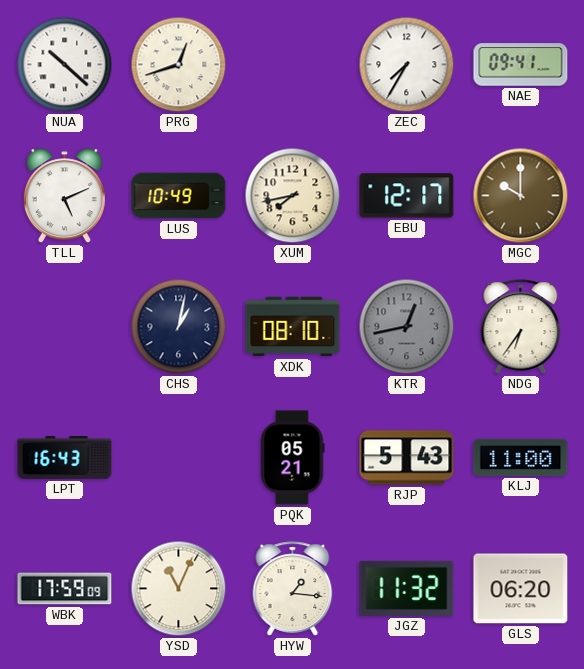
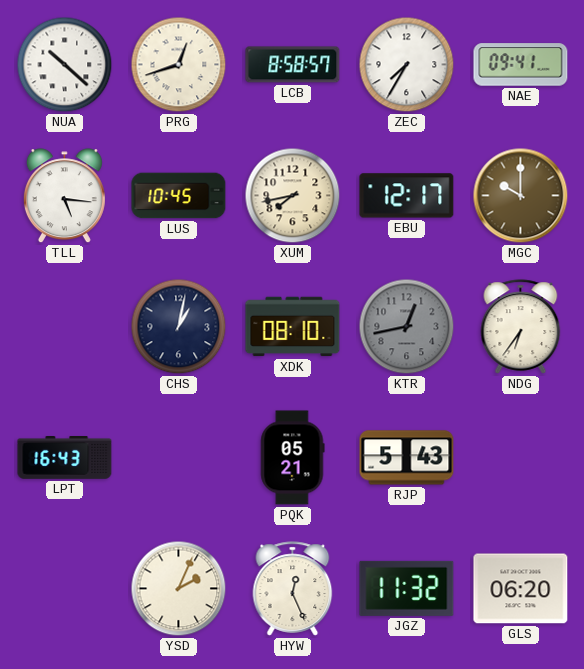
LCB: none -> 8:58 (293, 65)
TLL: 5:11 -> 5:16 (64, 196)
LUS: 10:49 -> 10:45 (179, 196)
KLJ: 11:00 -> none (521, 457)
WBK: 17:59 -> none (65, 589)
YSD: 11:04 -> 2:04 (179, 589)
HYW: 1:16 -> 12:26 (293, 589)
